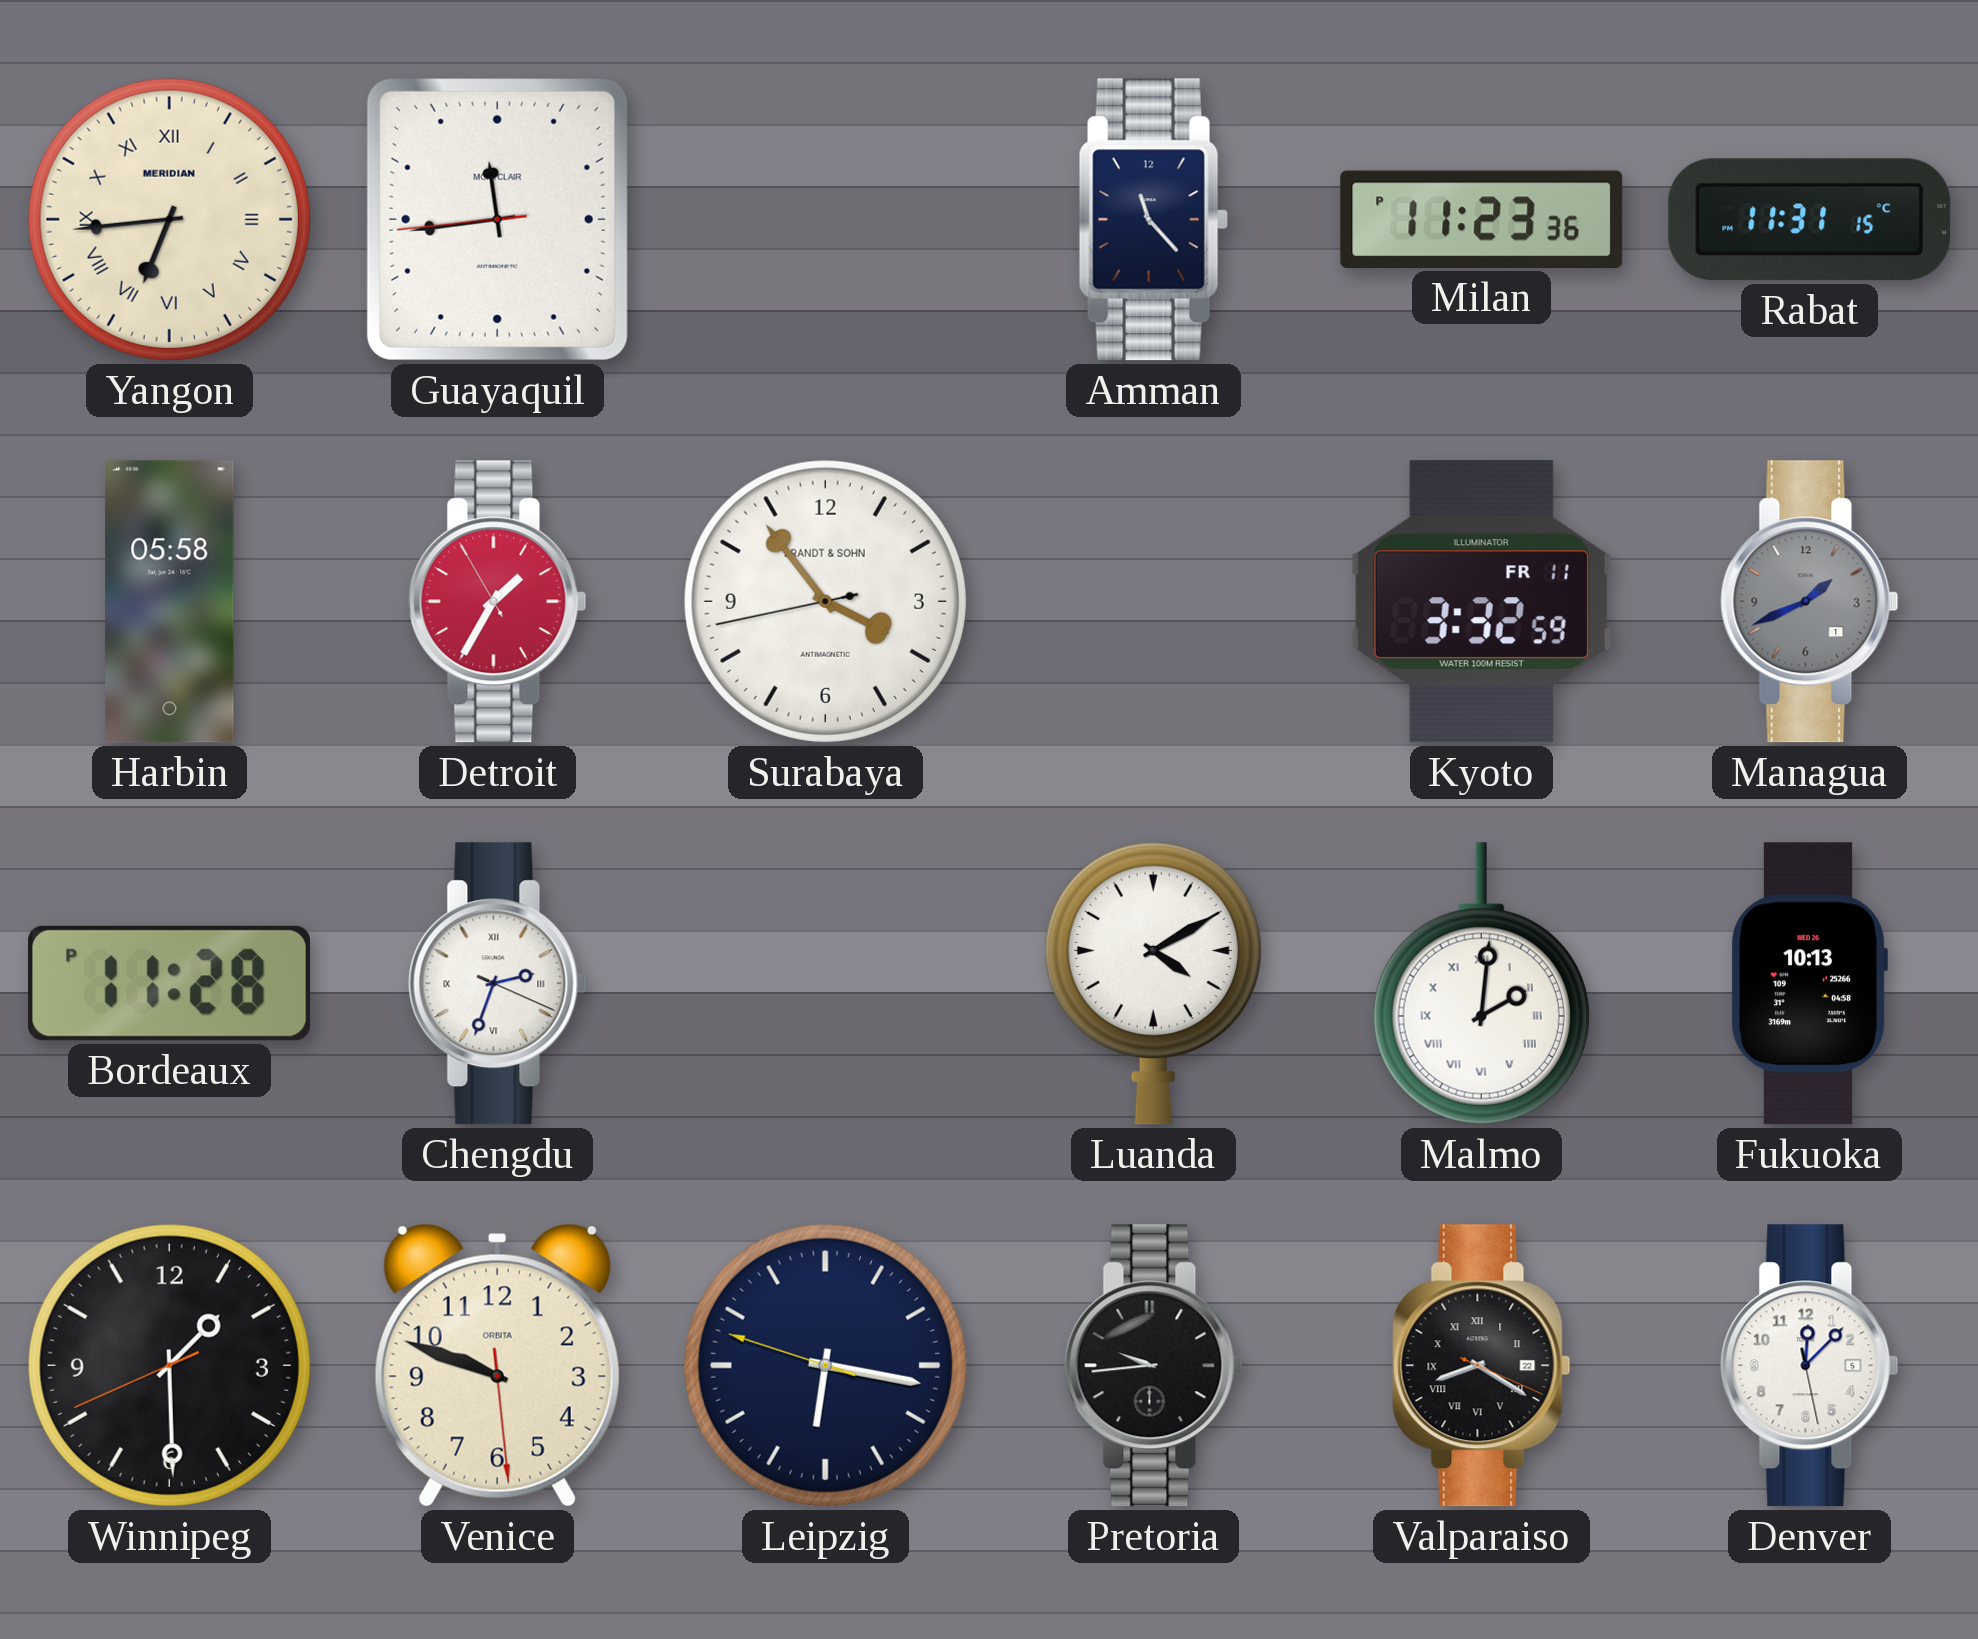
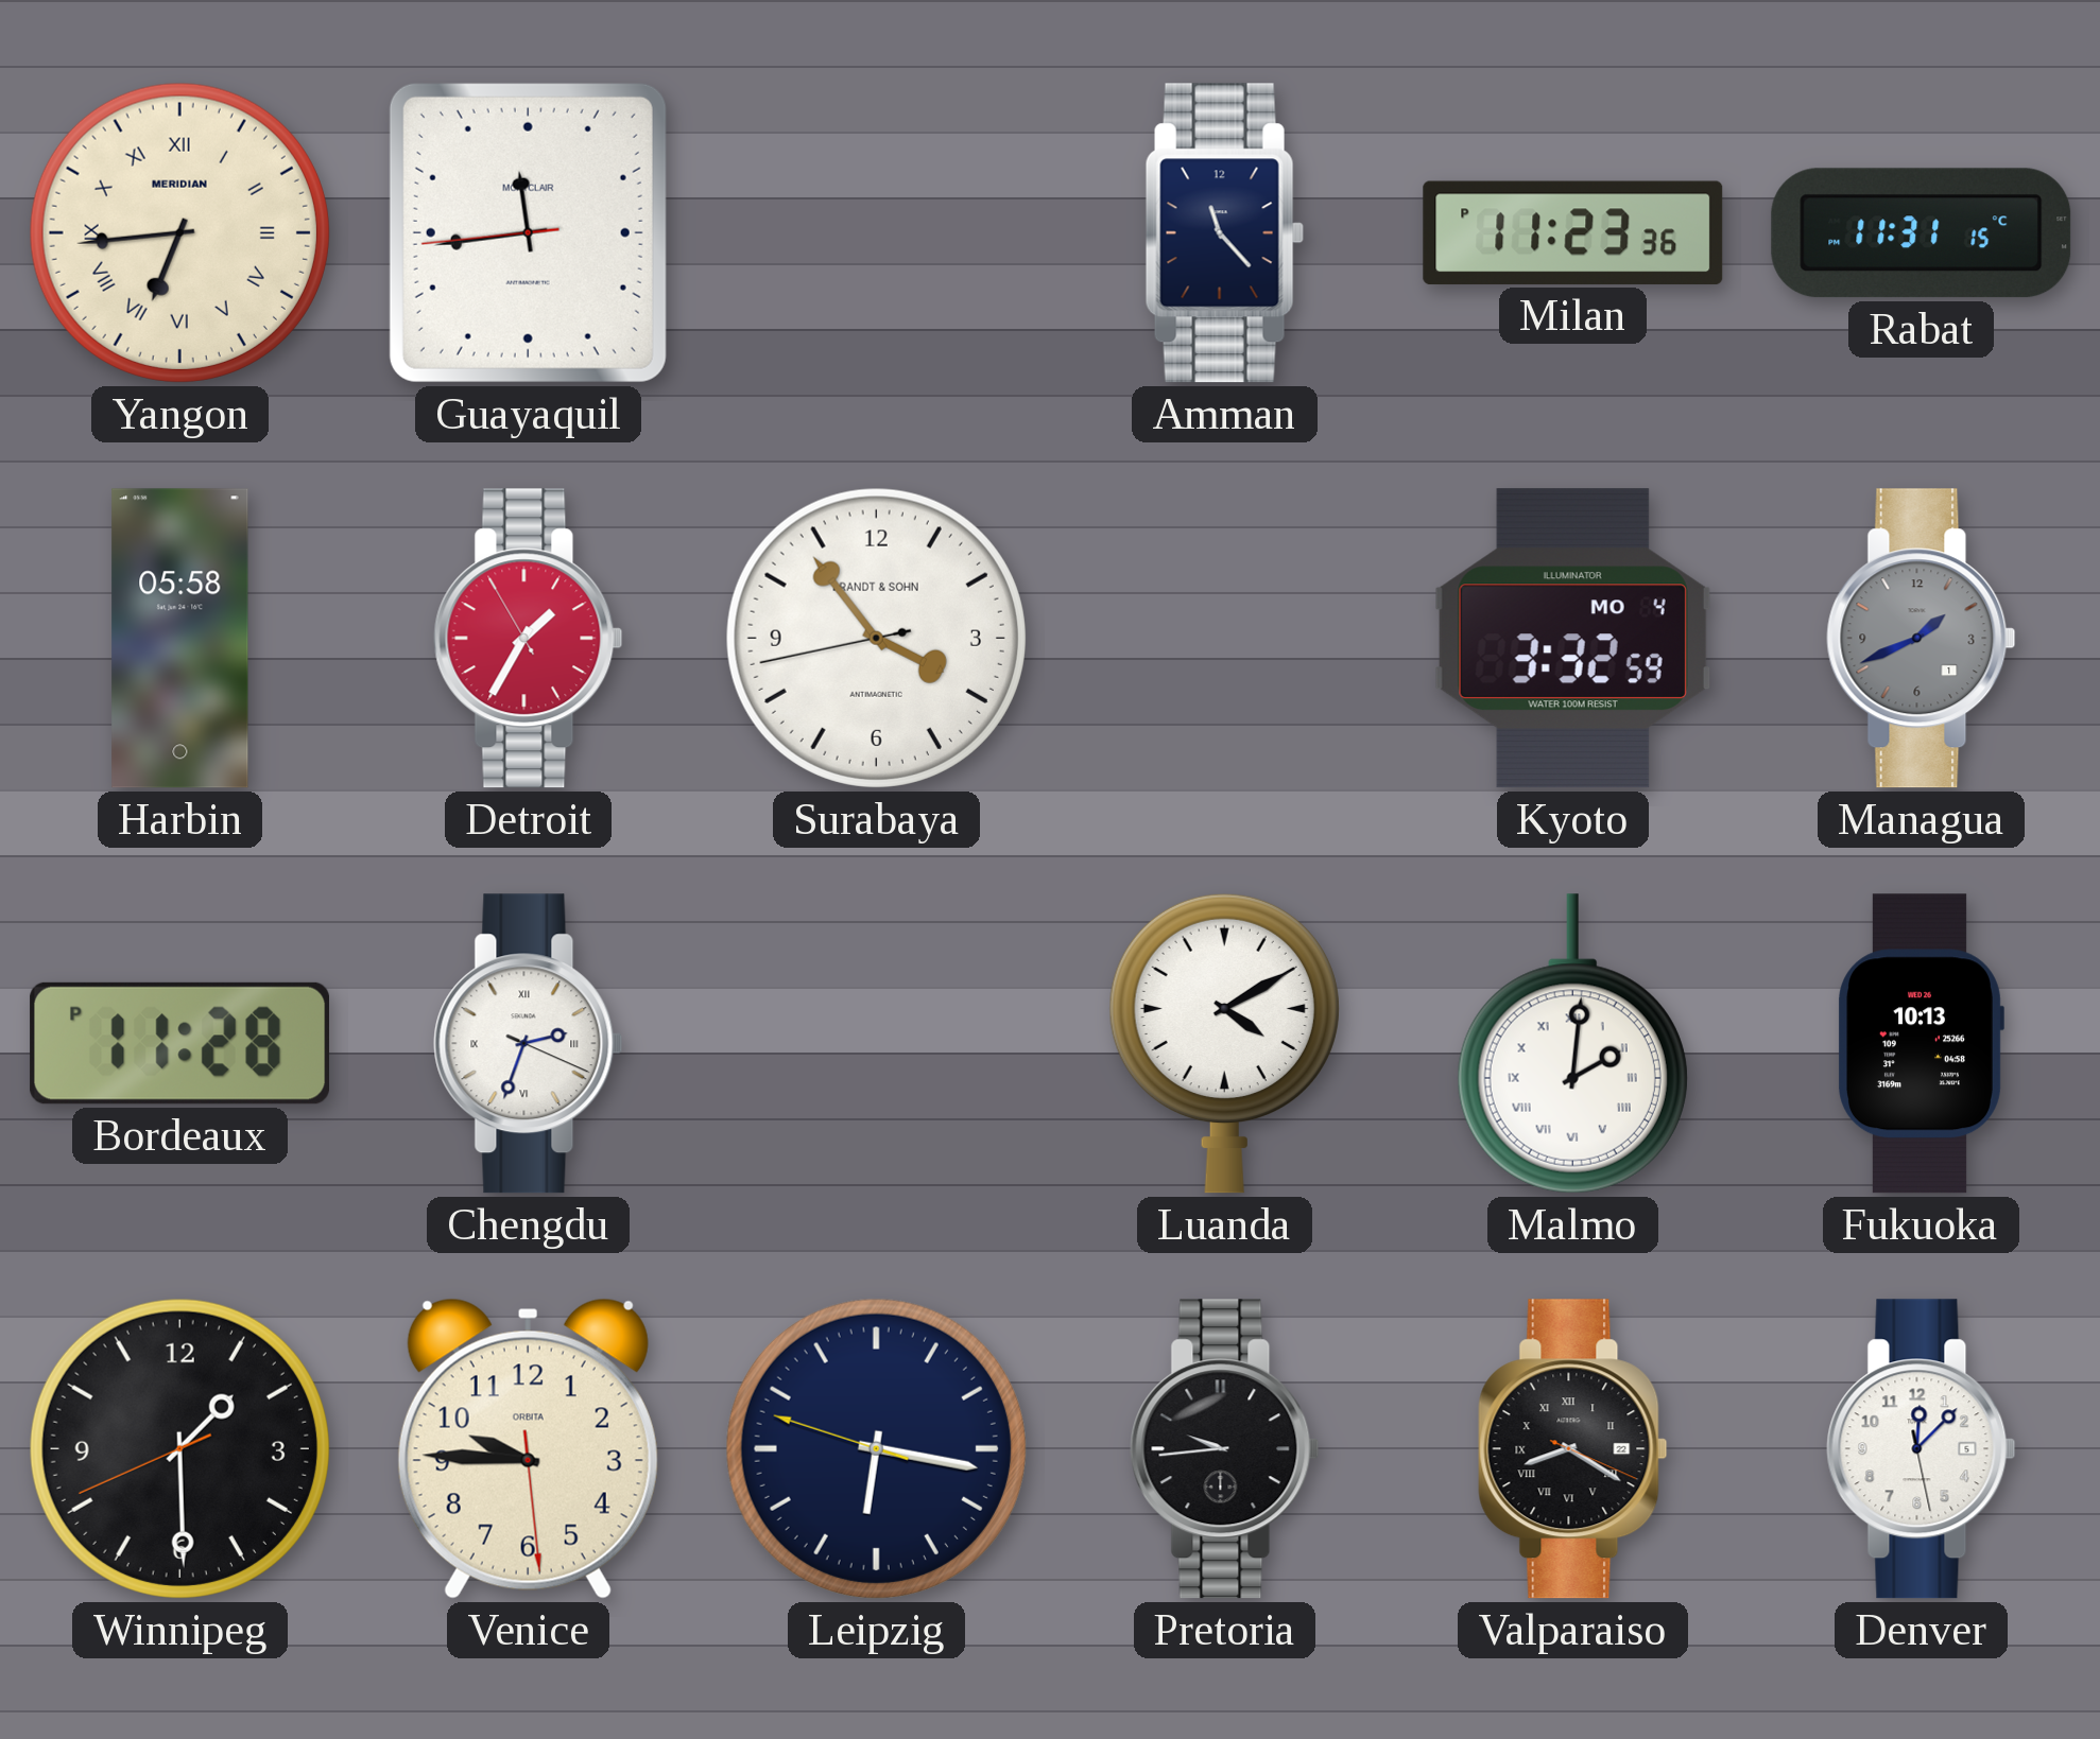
Kyoto date: FR 11 -> MO 4 (1572, 639)
Venice: 9:48 -> 9:45 (528, 1448)
